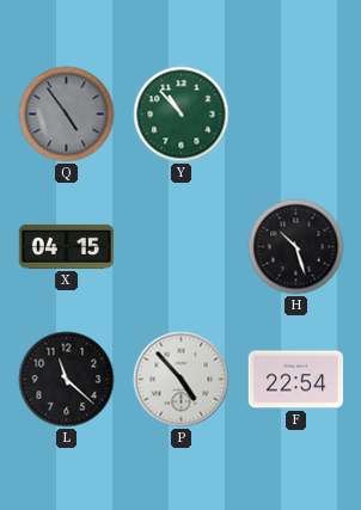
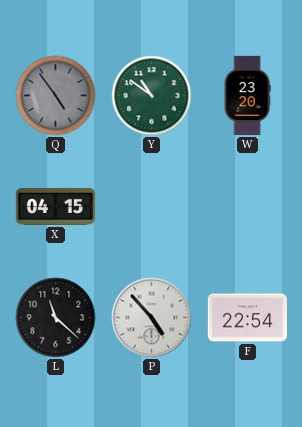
Y: 10:53 -> 10:51 (152, 96)
W: none -> 23:20 (247, 96)
H: 10:27 -> none (296, 247)
